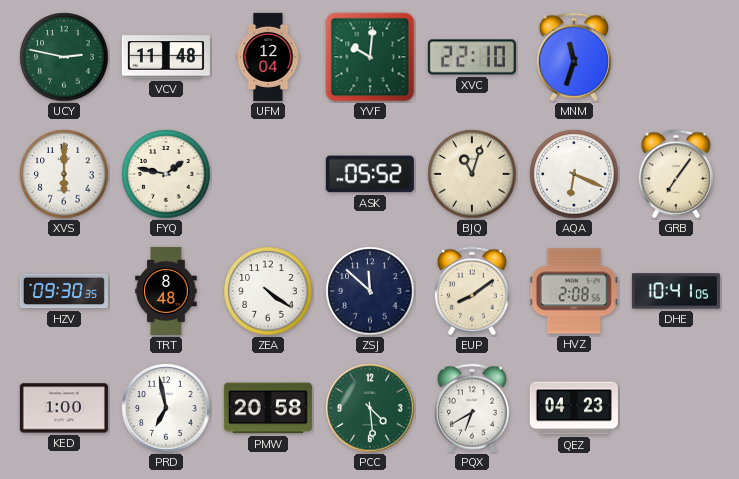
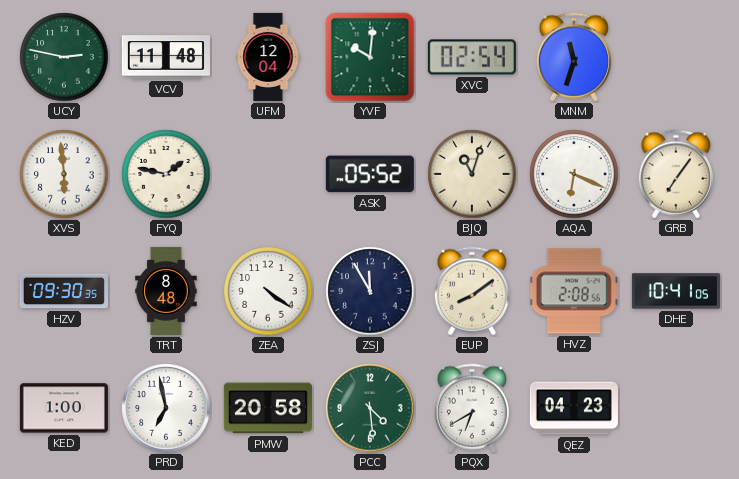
XVC: 22:10 -> 02:54 (472, 57)
XVS: 6:00 -> 5:59 (64, 174)
ZSJ: 11:52 -> 11:55 (370, 291)
